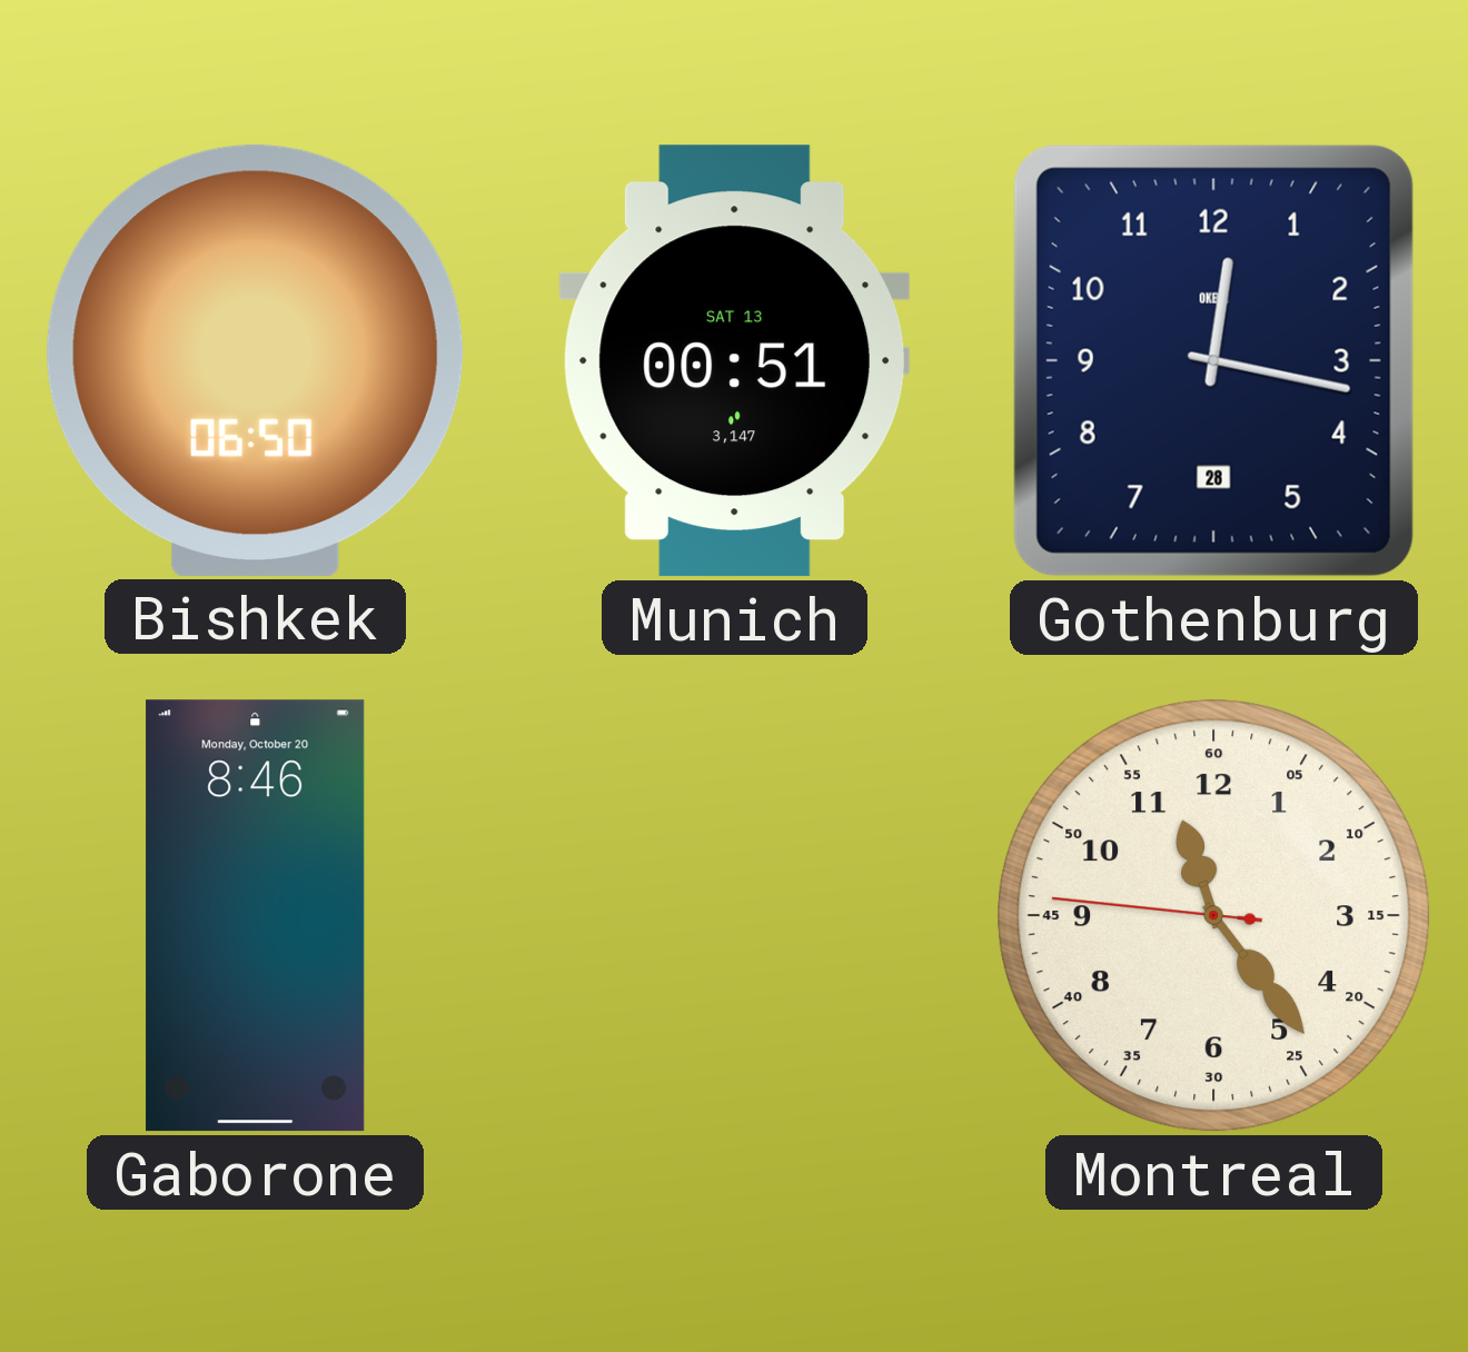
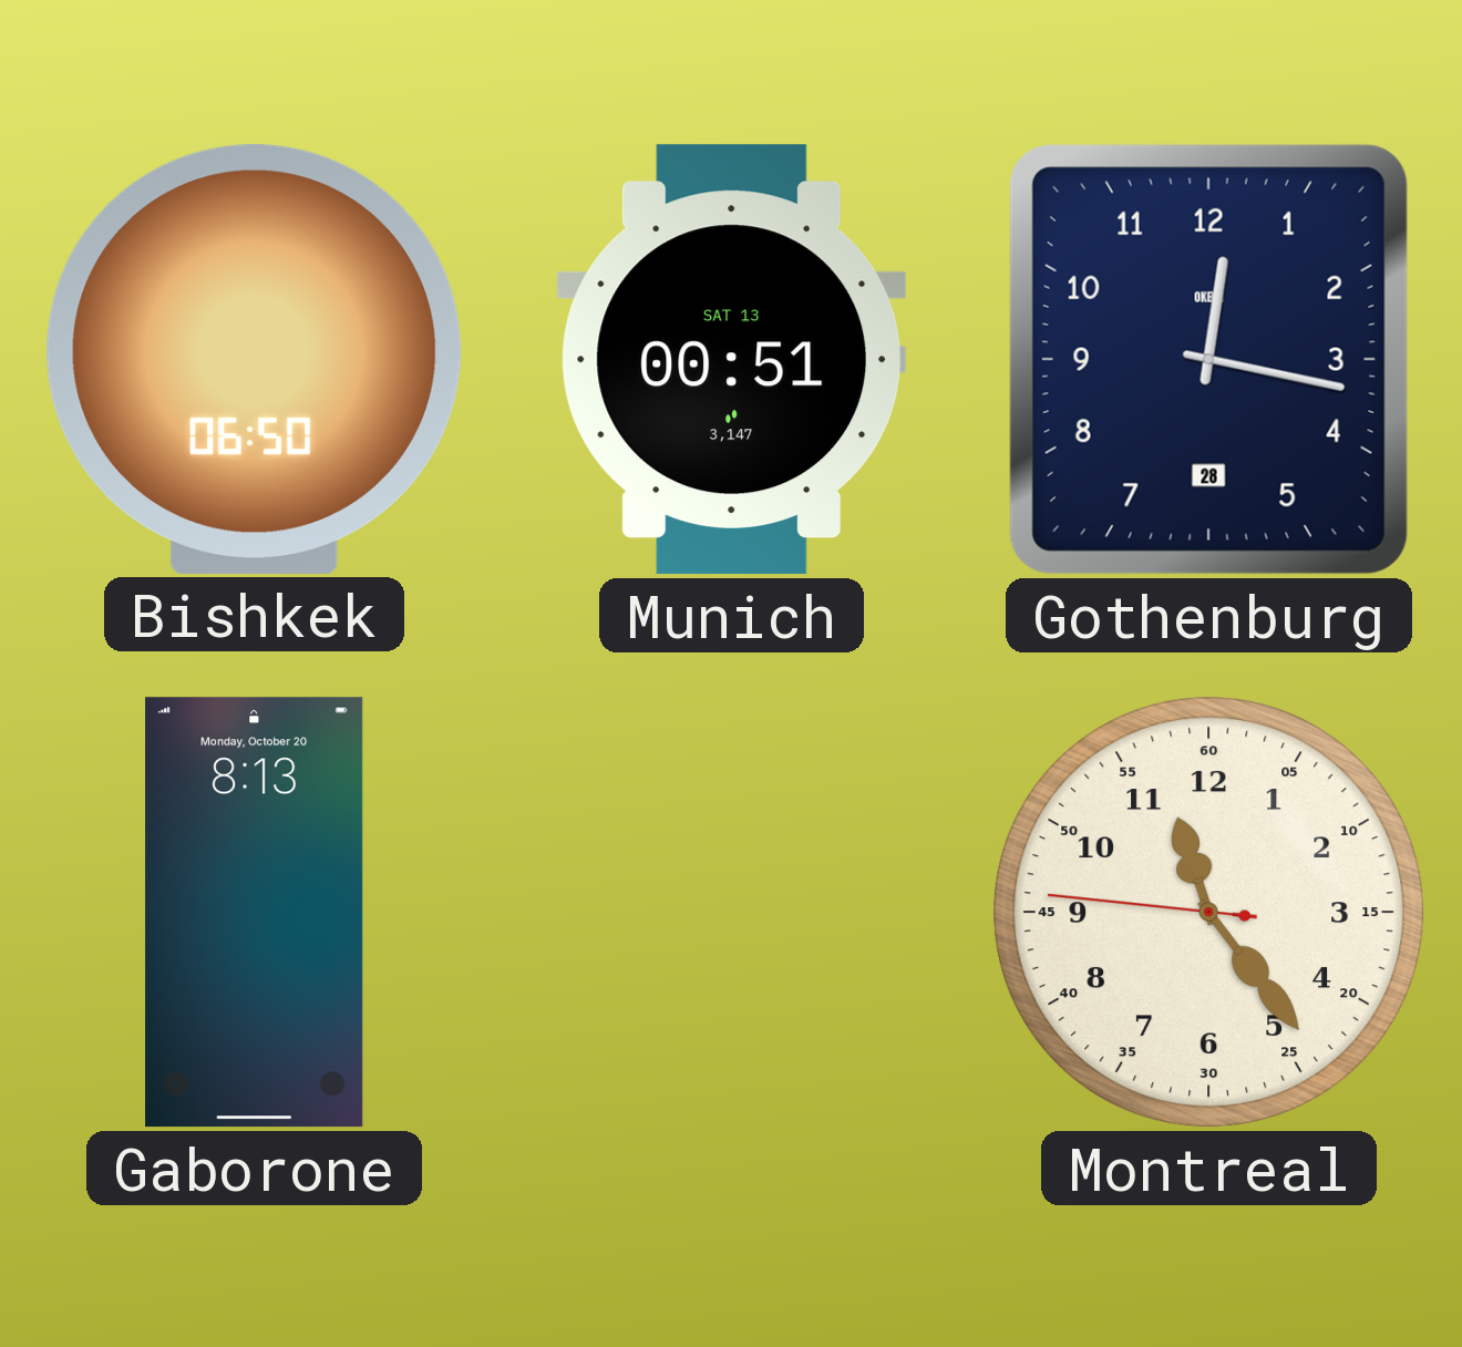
Gaborone: 8:46 -> 8:13 (255, 913)
